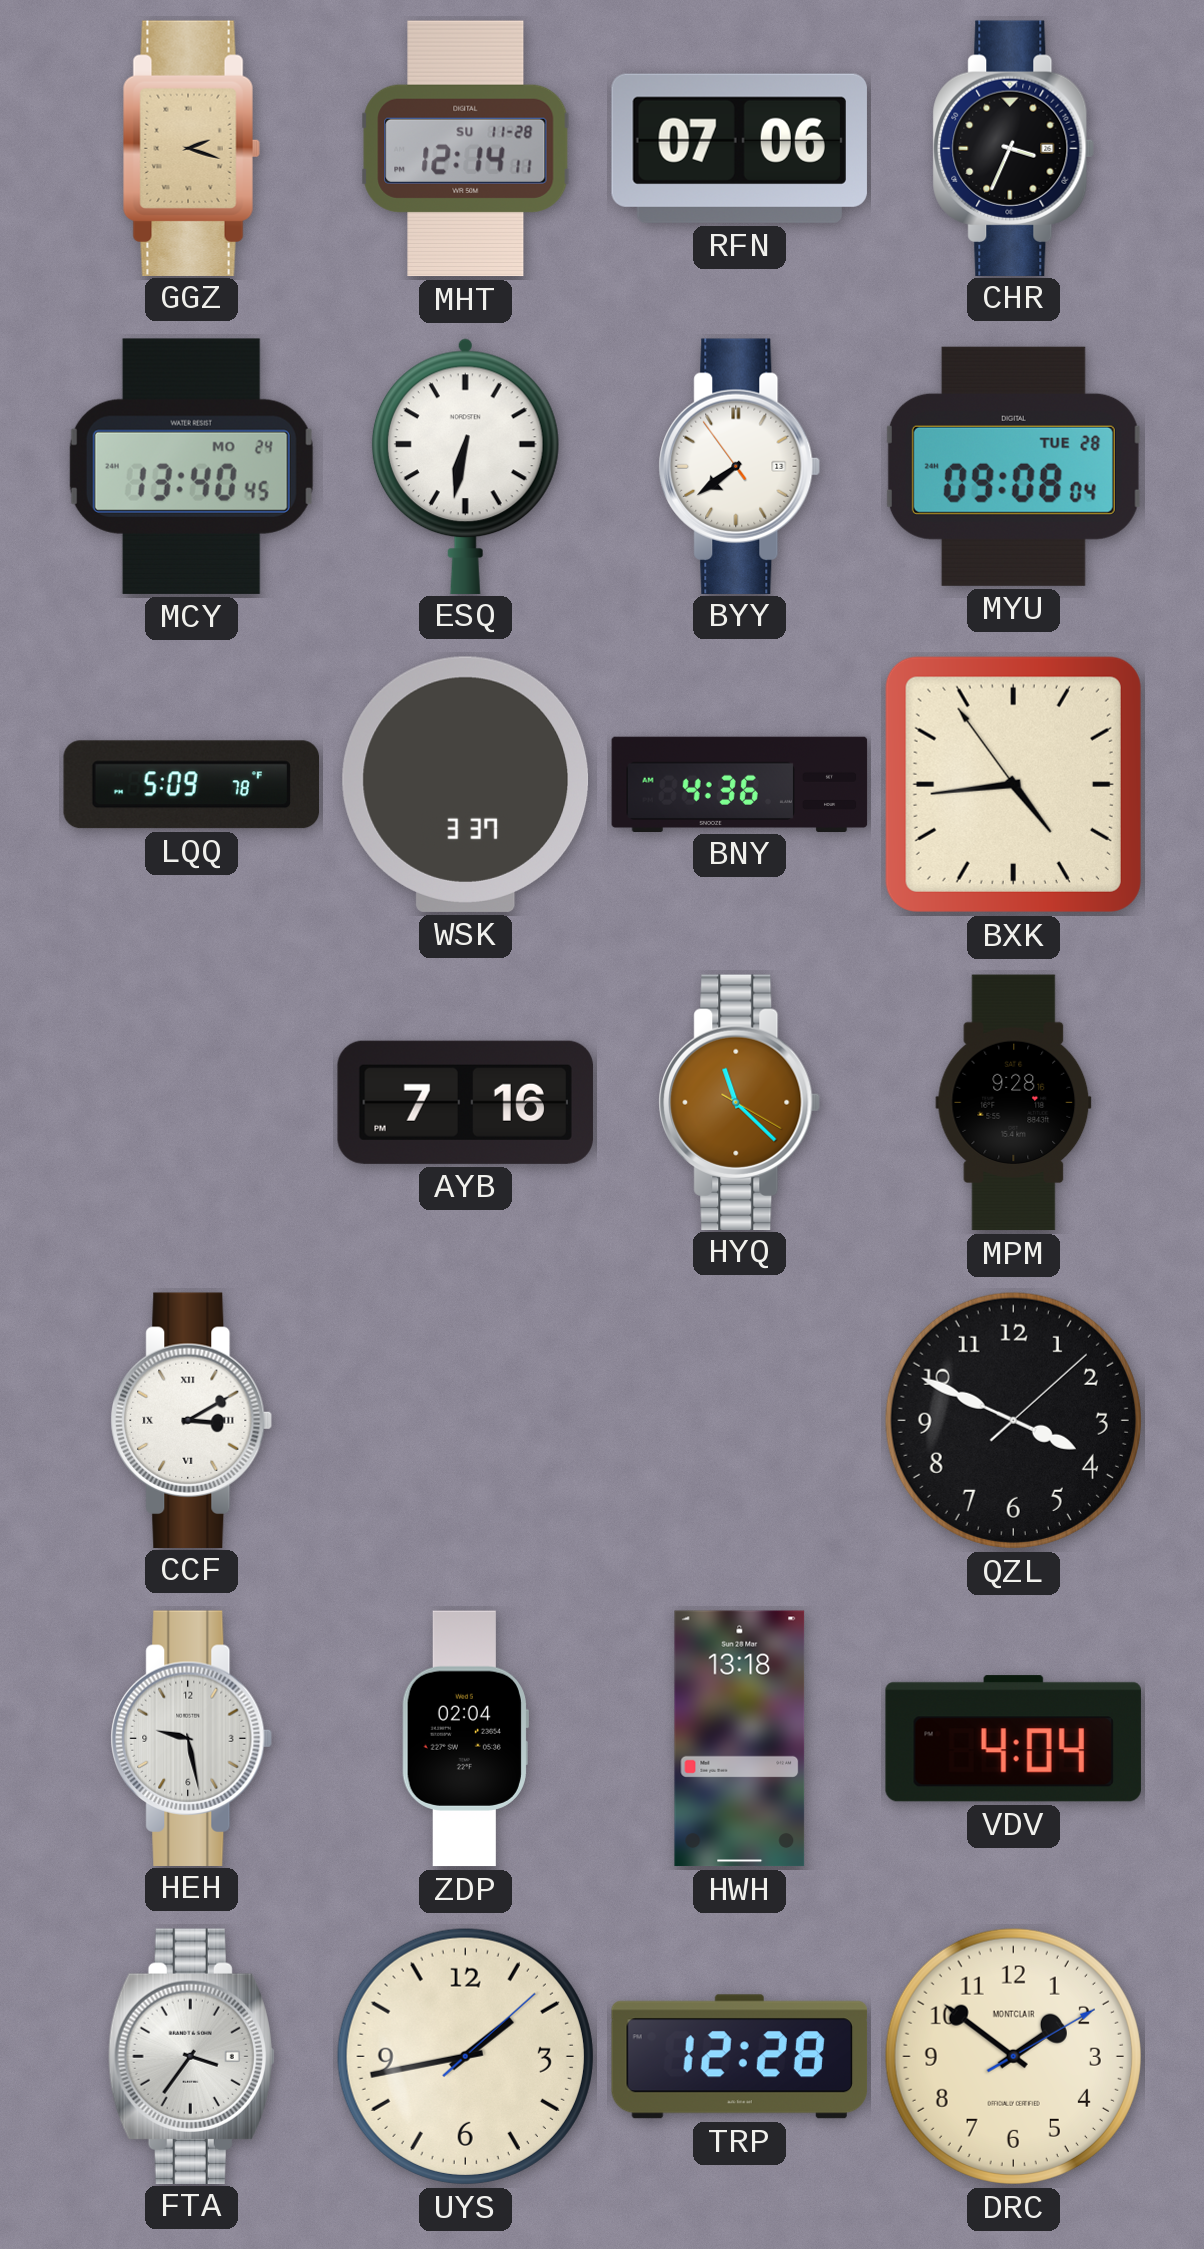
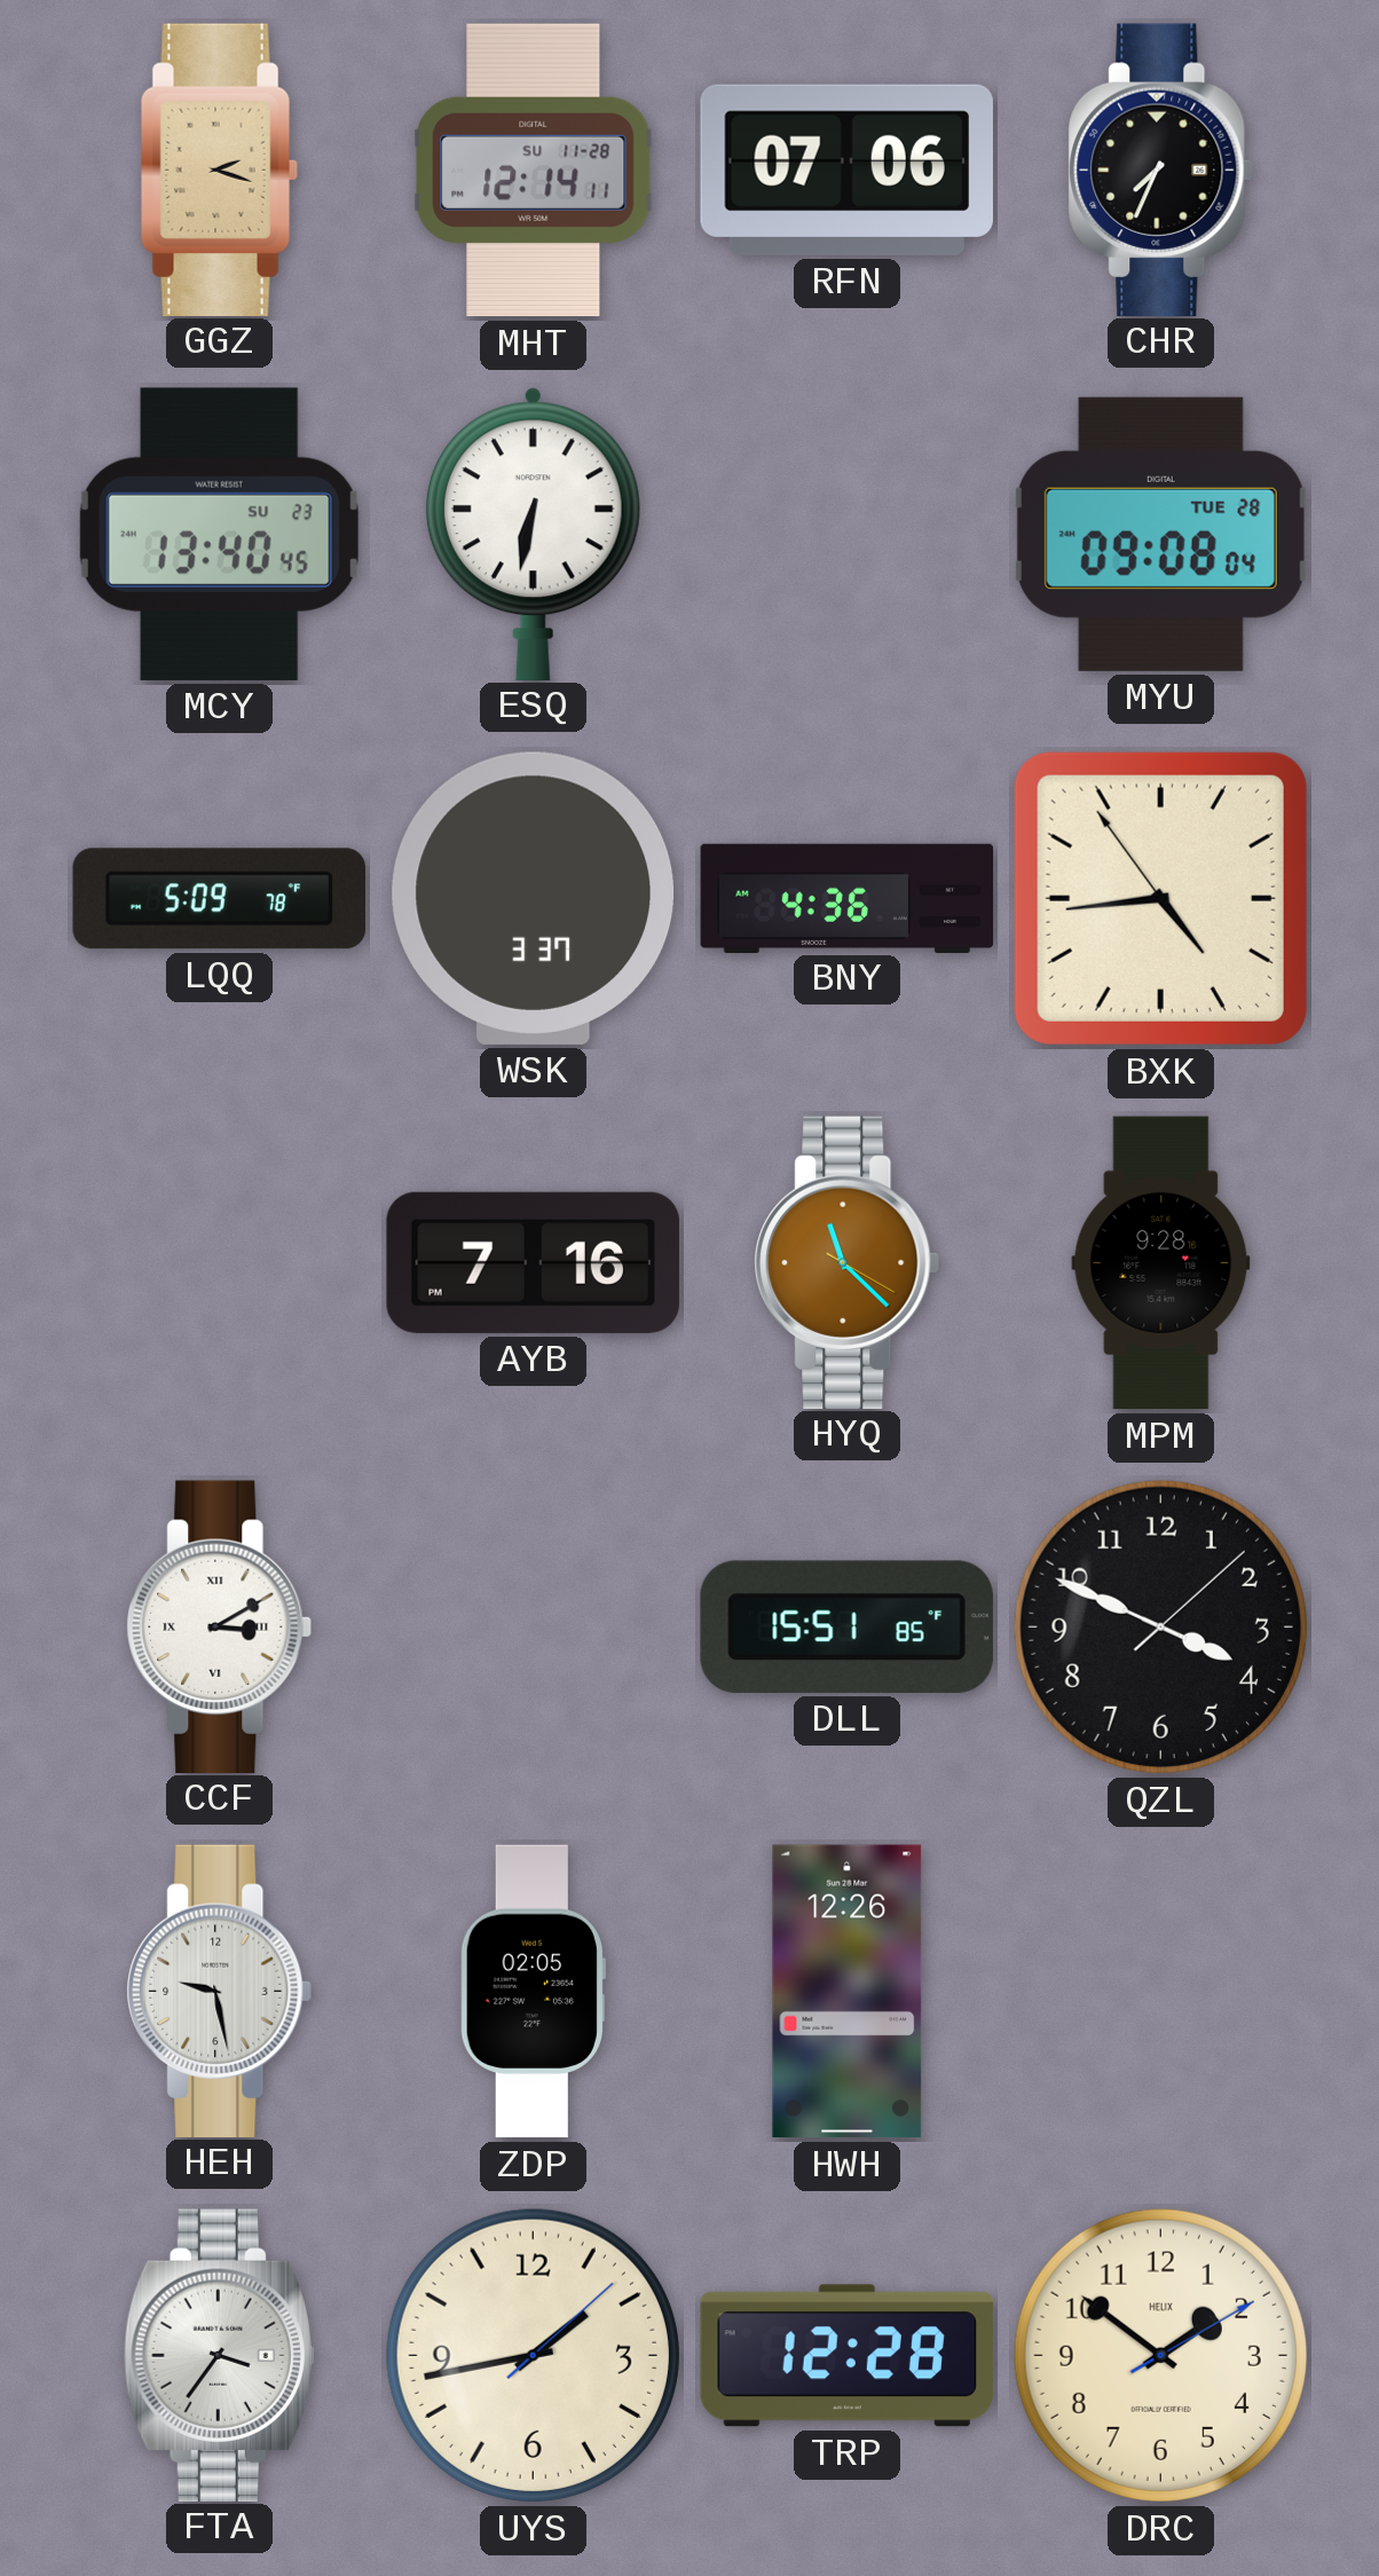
CHR: 3:34 -> 7:34 (1161, 170)
MCY date: MO 24 -> SU 23 (219, 534)
BYY: 7:38 -> none (740, 466)
DLL: none -> 15:51 (846, 1626)
ZDP: 02:04 -> 02:05 (533, 1992)
HWH: 13:18 -> 12:26 (848, 1992)
VDV: 4:04 -> none (1013, 1739)
DRC brand: MONTCLAIR -> HELIX (1160, 2355)
